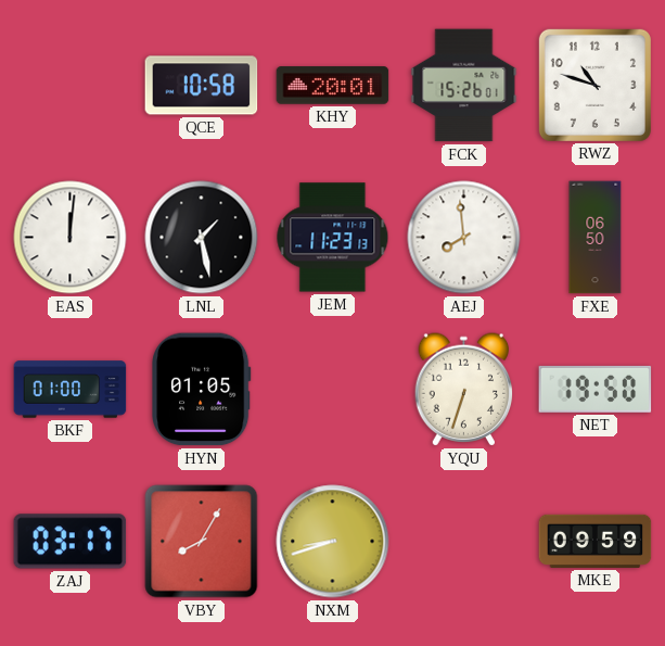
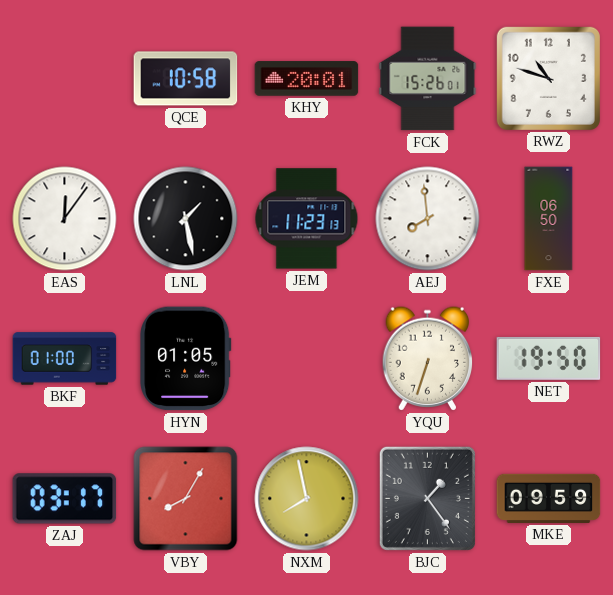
EAS: 12:01 -> 12:06 (65, 219)
NXM: 8:42 -> 7:58 (307, 499)
BJC: none -> 1:24 (427, 498)
